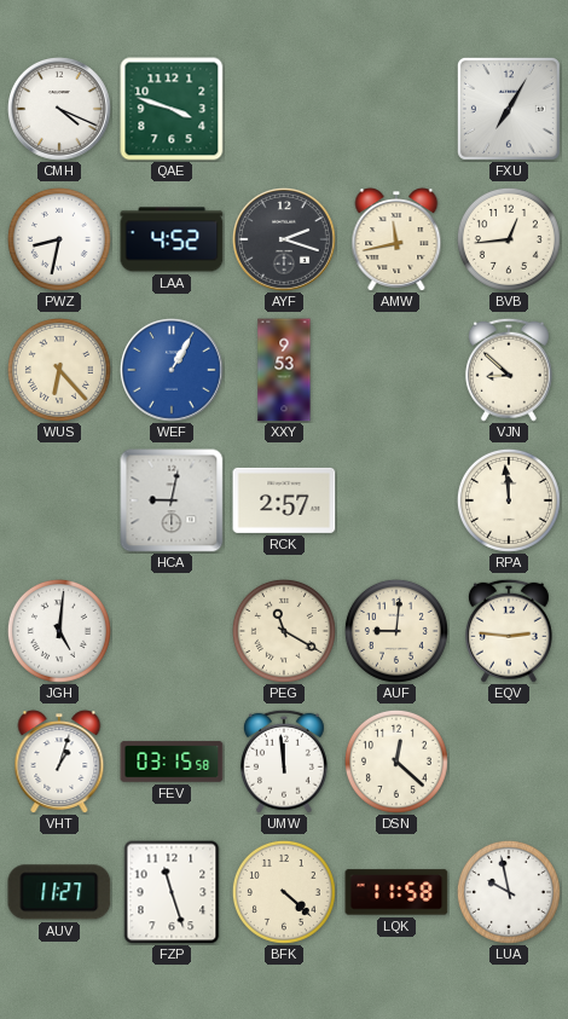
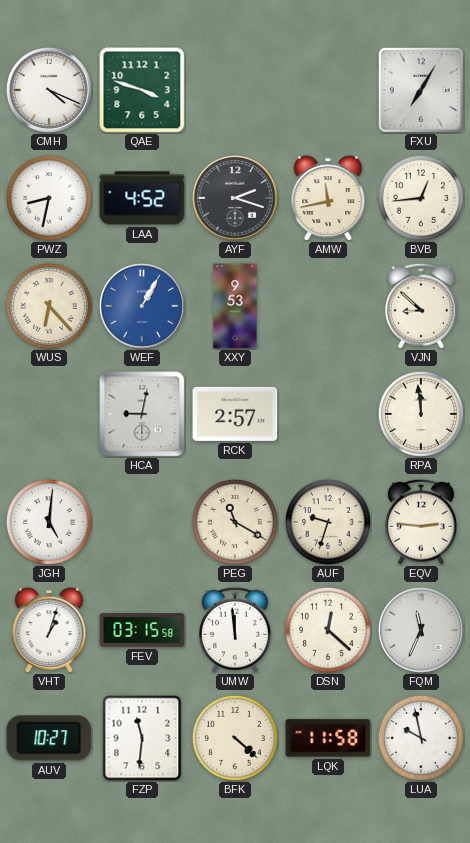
AUF: 9:01 -> 9:33 (328, 522)
FQM: none -> 11:34 (422, 631)
AUV: 11:27 -> 10:27 (49, 738)
FZP: 11:27 -> 11:31 (142, 738)
